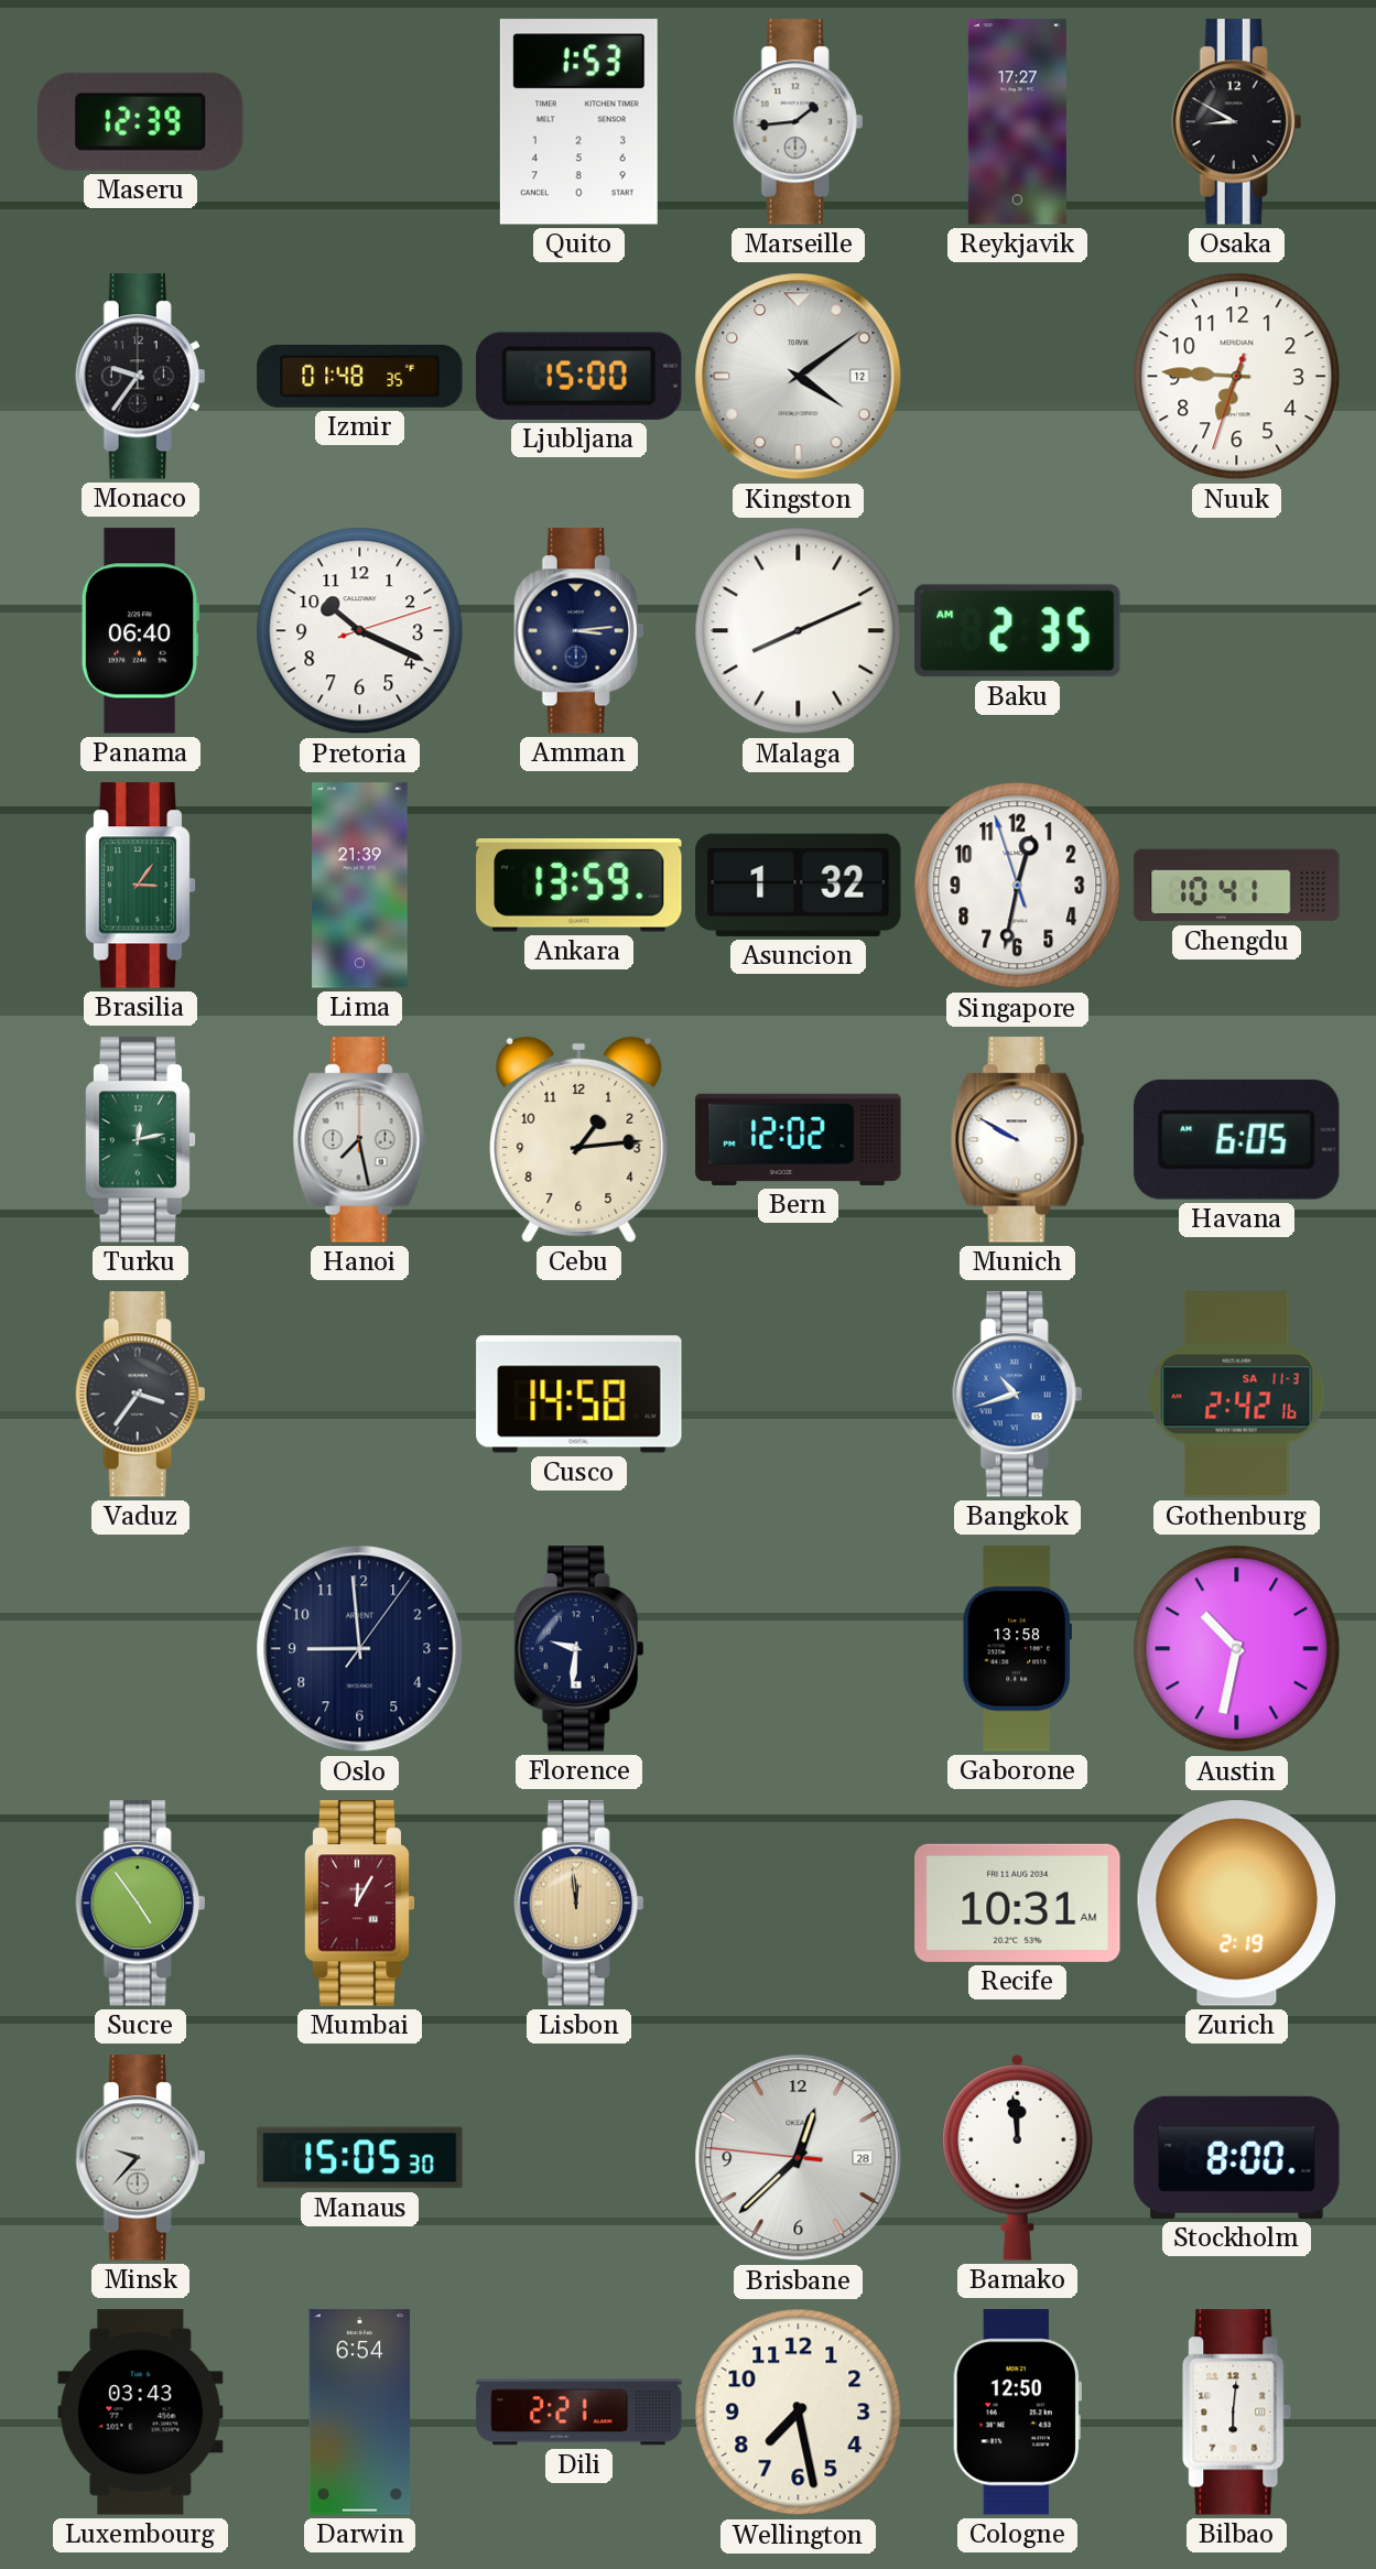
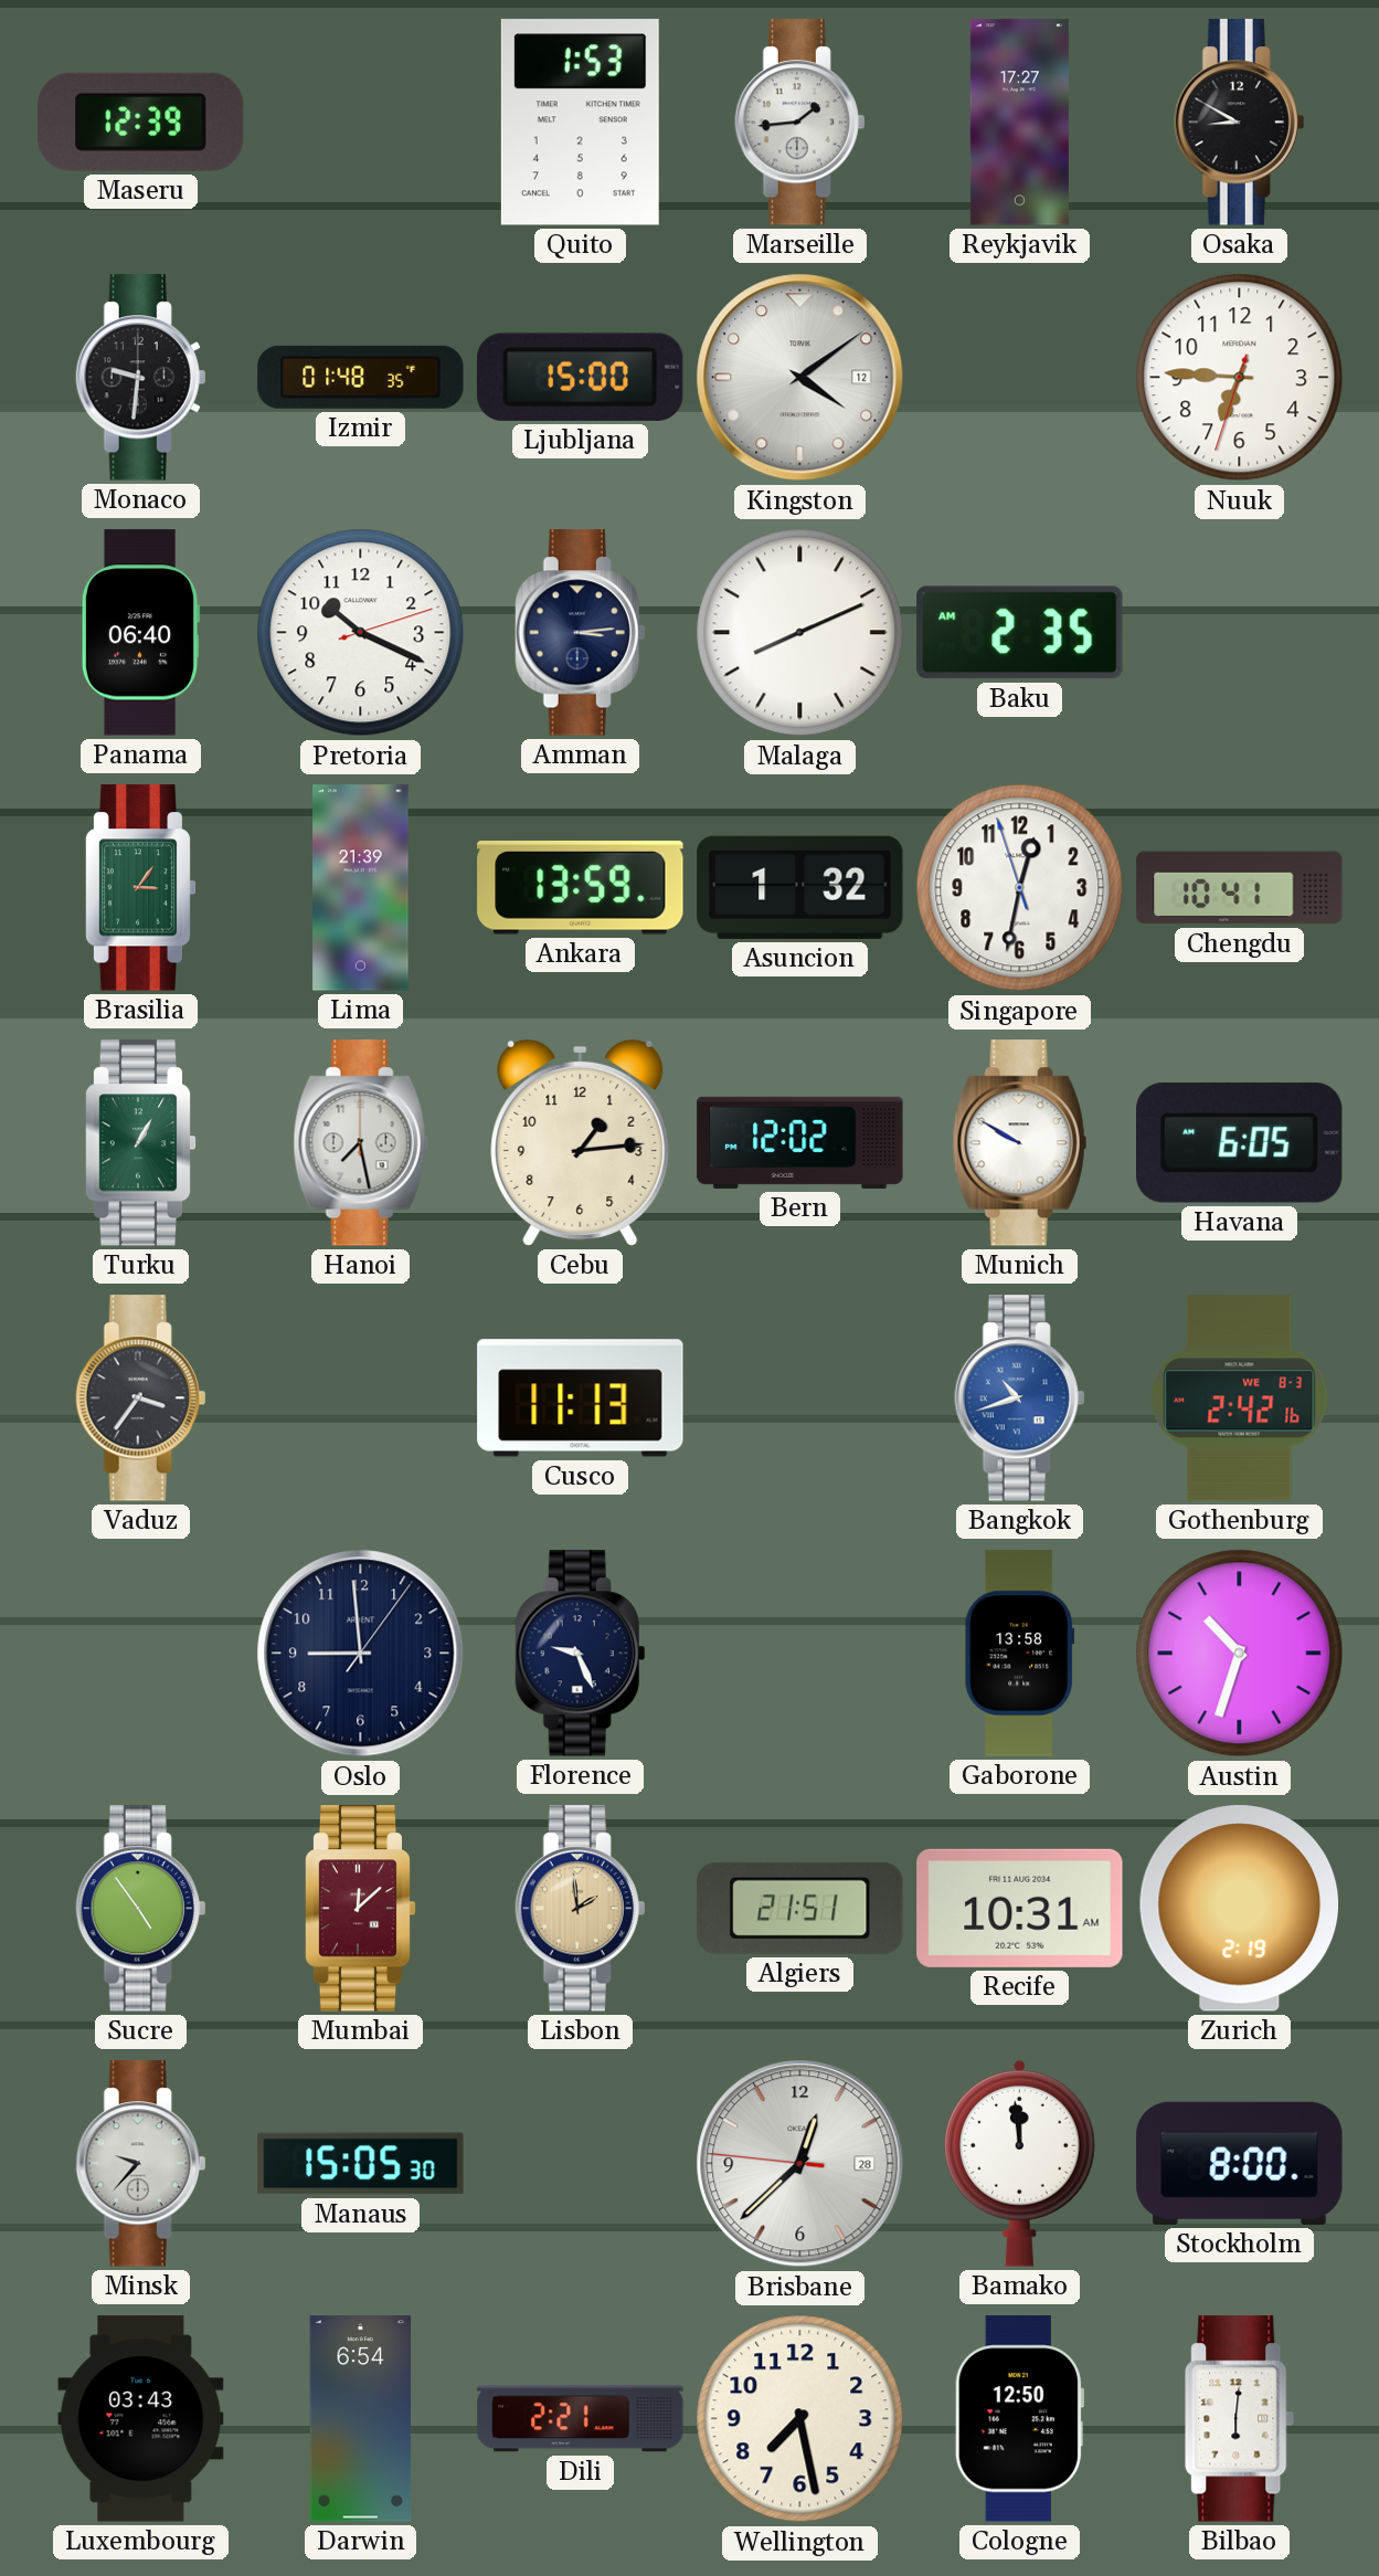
Monaco: 9:36 -> 9:31 (141, 378)
Turku: 12:13 -> 1:05 (140, 1143)
Cusco: 14:58 -> 11:13 (581, 1398)
Gothenburg date: SA 11-3 -> WE 8-3 (1240, 1398)
Florence: 9:31 -> 9:26 (581, 1654)
Austin: 10:32 -> 10:33 (1240, 1654)
Mumbai: 12:05 -> 12:08 (360, 1909)
Lisbon: 11:59 -> 1:59 (581, 1909)
Algiers: none -> 21:51 (800, 1908)
